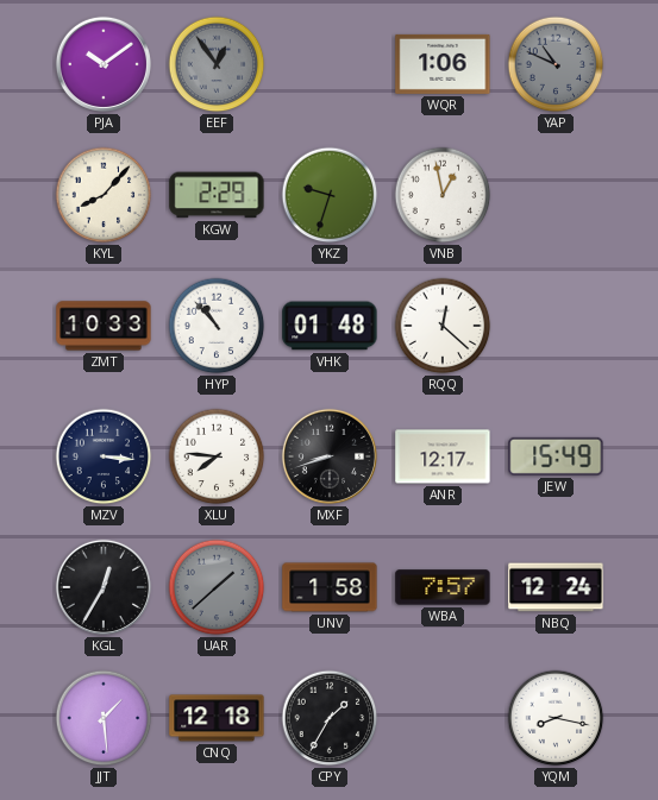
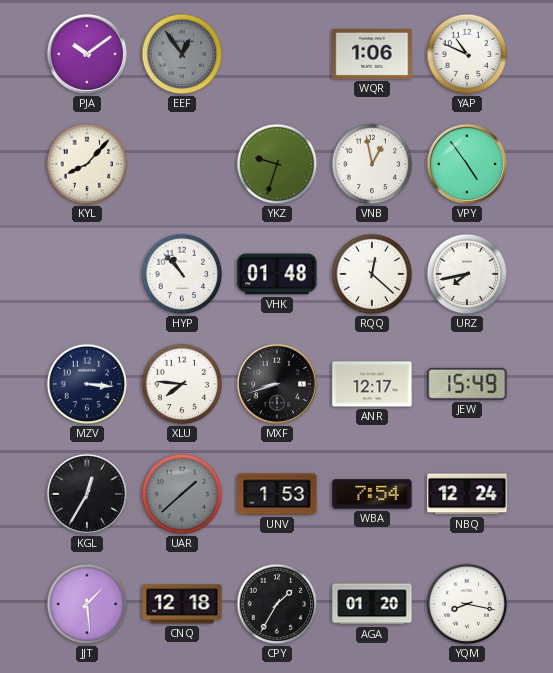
YAP dial: grey -> white (467, 54)
KGW: 2:29 -> none (217, 195)
VPY: none -> 4:54 (467, 164)
ZMT: 10:33 -> none (104, 326)
URZ: none -> 7:43 (467, 274)
UNV: 1:58 -> 1:53 (277, 494)
WBA: 7:57 -> 7:54 (372, 494)
AGA: none -> 01:20 (372, 604)
